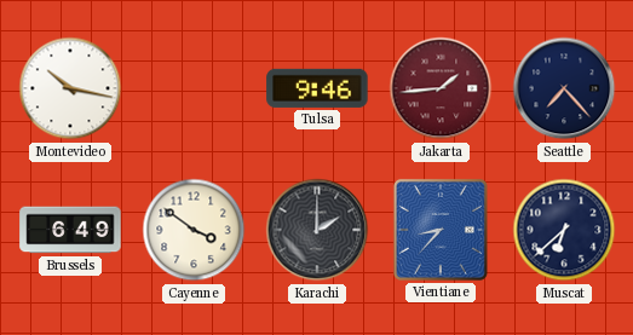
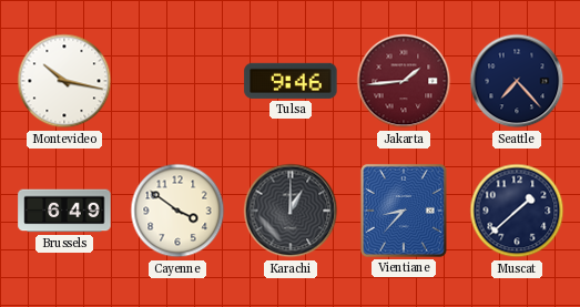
Karachi: 2:00 -> 1:00 (291, 211)
Muscat: 6:38 -> 1:38 (517, 211)
